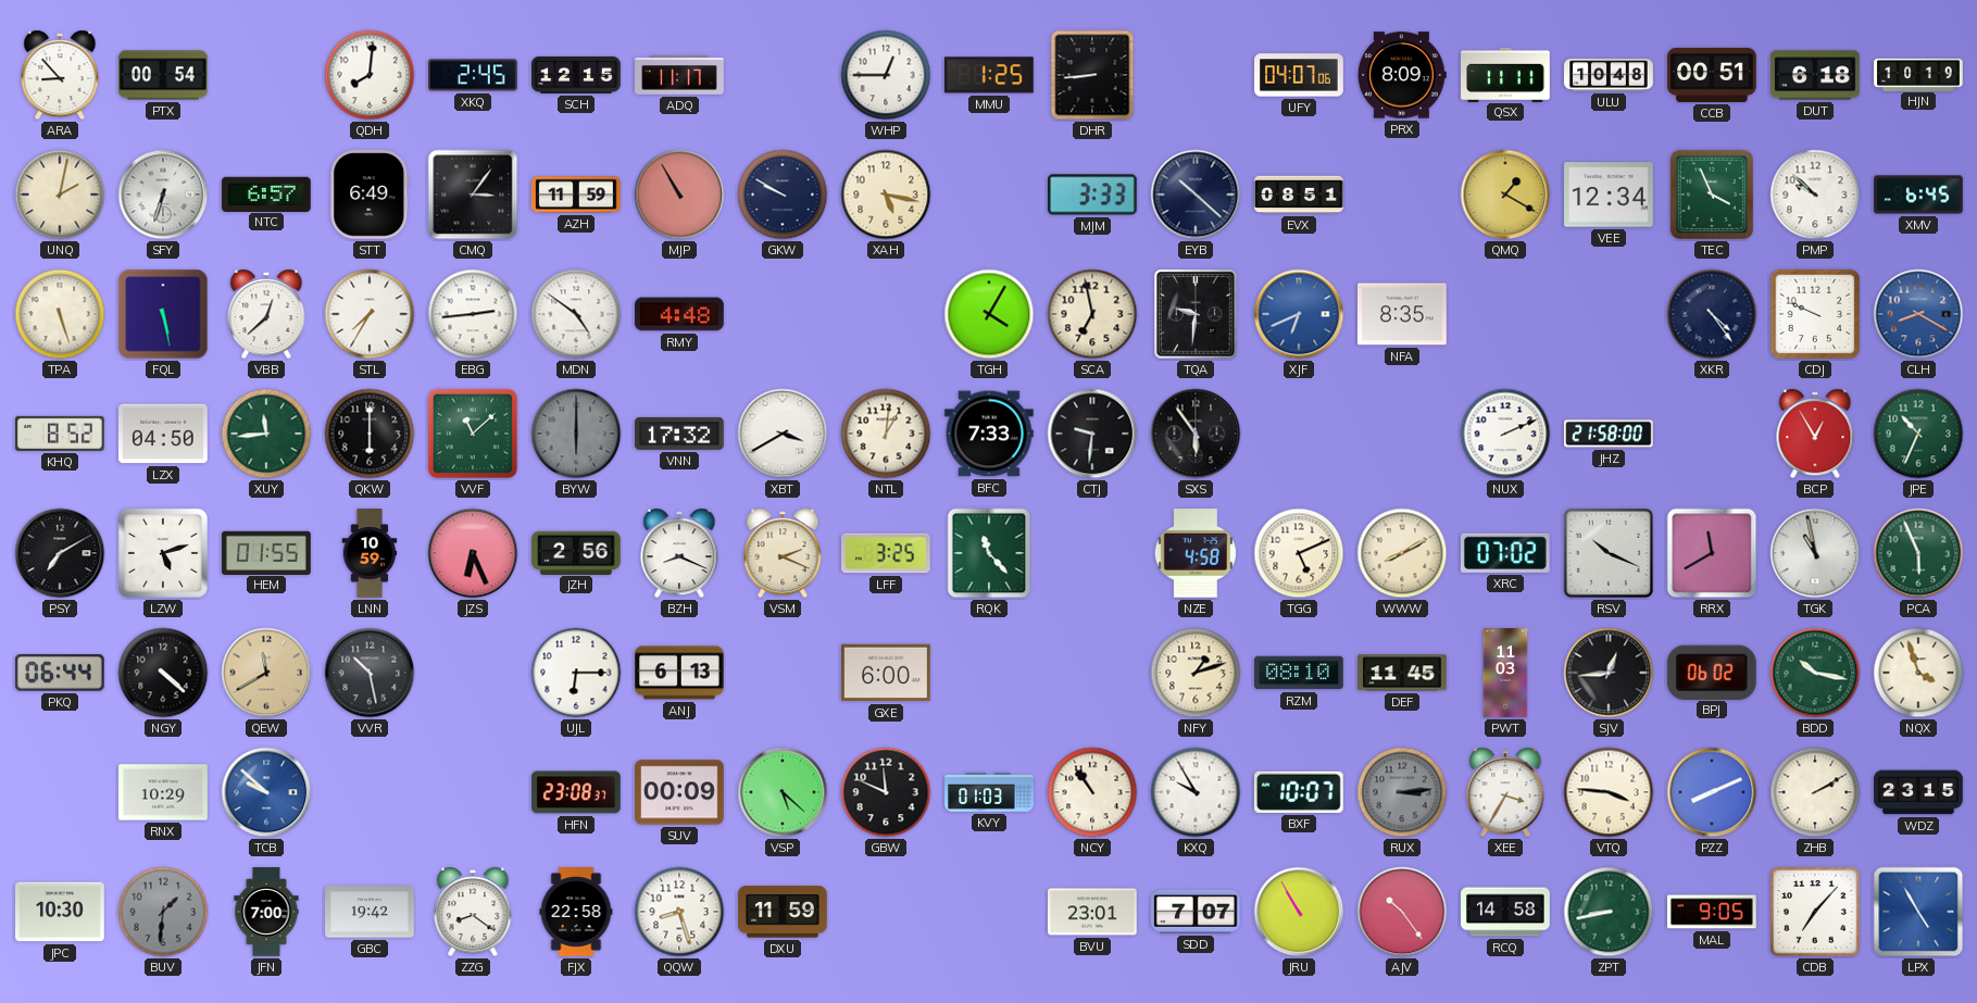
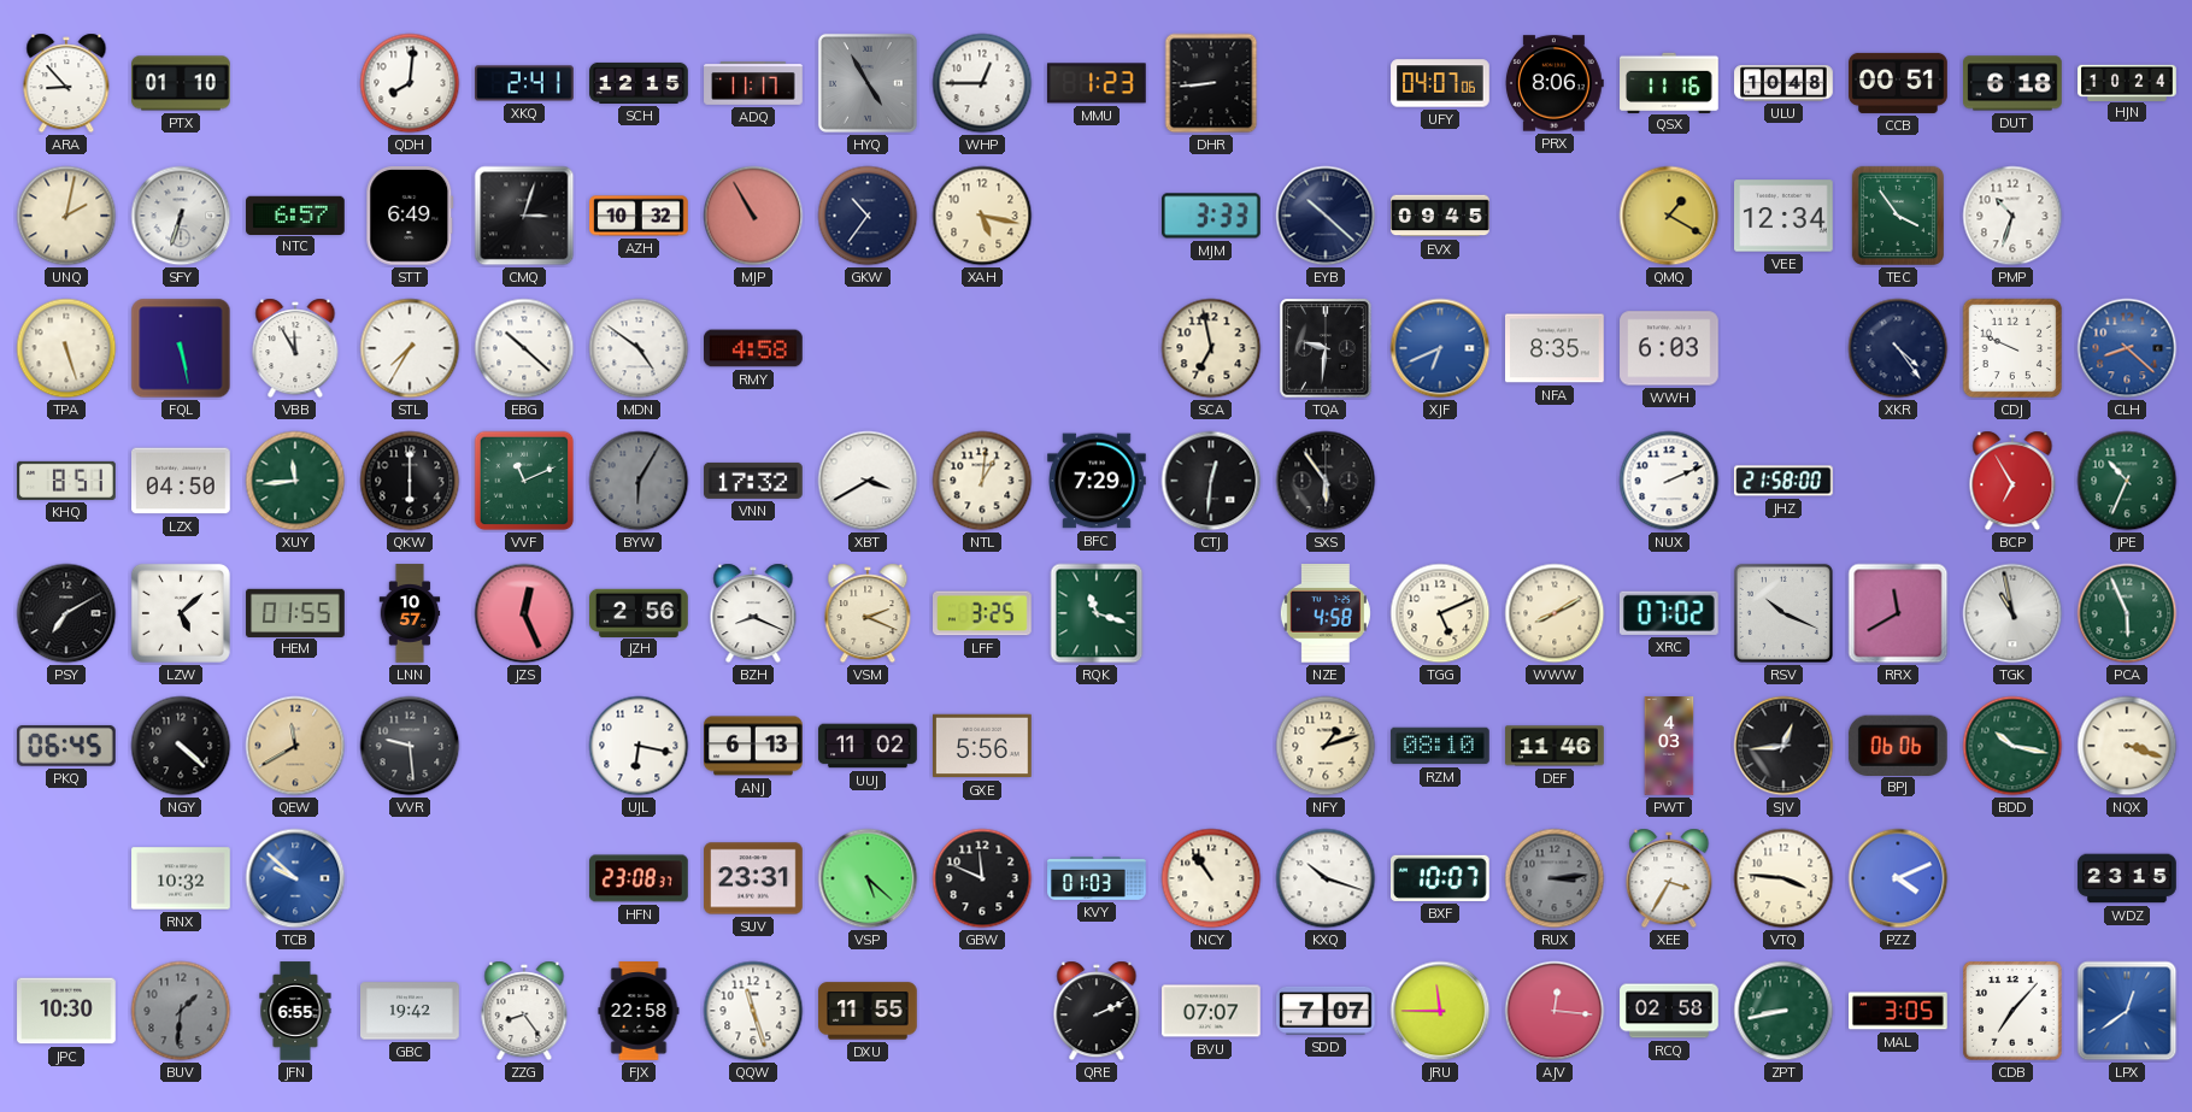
PTX: 00:54 -> 01:10 (181, 83)
XKQ: 2:45 -> 2:41 (525, 83)
HYQ: none -> 4:55 (868, 83)
MMU: 1:25 -> 1:23 (1097, 83)
PRX: 8:09 -> 8:06 (1555, 83)
QSX: 11:11 -> 11:16 (1670, 82)
HJN: 10:19 -> 10:24 (2127, 82)
CMQ: 3:06 -> 3:03 (524, 216)
AZH: 11:59 -> 10:32 (639, 216)
GKW: 9:50 -> 10:36 (868, 216)
EVX: 08:51 -> 09:45 (1440, 216)
TEC: 3:56 -> 3:54 (1898, 216)
PMP: 9:52 -> 10:33 (2012, 216)
XMV: 6:45 -> none (1918, 195)
VBB: 12:38 -> 11:55 (295, 348)
EBG: 2:44 -> 10:22 (524, 348)
RMY: 4:48 -> 4:58 (753, 348)
TGH: 4:05 -> none (989, 314)
WWH: none -> 6:03 (1669, 348)
CLH: 8:20 -> 8:22 (2127, 348)
KHQ: 8:52 -> 8:51 (67, 481)
VVF: 11:08 -> 11:11 (524, 481)
BYW: 6:00 -> 6:05 (639, 481)
BFC: 7:33 -> 7:29 (1098, 481)
CTJ: 9:31 -> 12:31 (1211, 481)
BCP: 12:55 -> 6:55 (2012, 481)
LZW: 5:12 -> 5:08 (181, 613)
LNN: 10:59 -> 10:57 (410, 613)
JZS: 6:26 -> 12:26 (524, 613)
RQK: 11:23 -> 11:18 (1097, 613)
PKQ: 06:44 -> 06:45 (66, 746)
VVR: 10:28 -> 9:29 (410, 746)
UJL: 6:15 -> 6:17 (639, 746)
UUJ: none -> 11:02 (868, 746)
GXE: 6:00 -> 5:56 (983, 746)
DEF: 11:45 -> 11:46 (1555, 746)
PWT: 11:03 -> 4:03 (1669, 746)
BPJ: 06:02 -> 06:06 (1898, 745)
NQX: 3:57 -> 3:18 (2127, 746)
RNX: 10:29 -> 10:32 (181, 878)
SUV: 00:09 -> 23:31 (753, 878)
KXQ: 9:55 -> 10:18 (1326, 878)
PZZ: 8:11 -> 4:11 (1898, 878)
ZHB: 2:10 -> none (1815, 792)
JFN: 7:00 -> 6:55 (295, 1011)
ZZG: 8:21 -> 8:24 (524, 1011)
QQW: 8:27 -> 11:27 (753, 1011)
DXU: 11:59 -> 11:55 (869, 1011)
QRE: none -> 2:11 (1097, 1011)
BVU: 23:01 -> 07:07 (1211, 1011)
JRU: 10:55 -> 11:45 (1440, 1011)
AJV: 10:24 -> 12:16 (1555, 1011)
RCQ: 14:58 -> 02:58 (1669, 1011)
MAL: 9:05 -> 3:05 (1898, 1011)
LPX: 4:55 -> 12:39 (2127, 1011)
